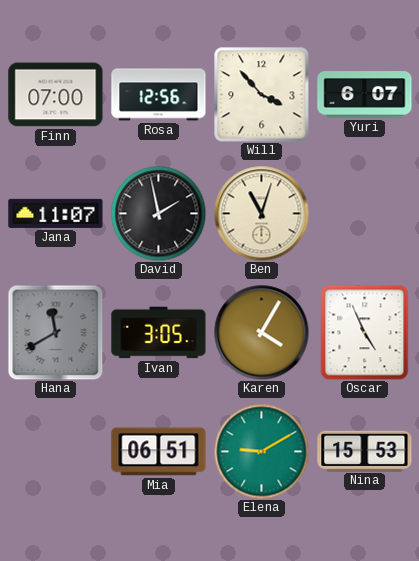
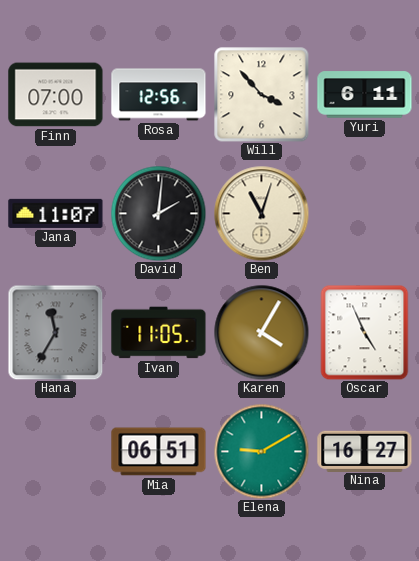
Yuri: 6:07 -> 6:11 (365, 95)
David: 1:58 -> 2:01 (158, 213)
Hana: 11:40 -> 11:35 (55, 332)
Ivan: 3:05 -> 11:05 (159, 333)
Nina: 15:53 -> 16:27 (365, 451)
